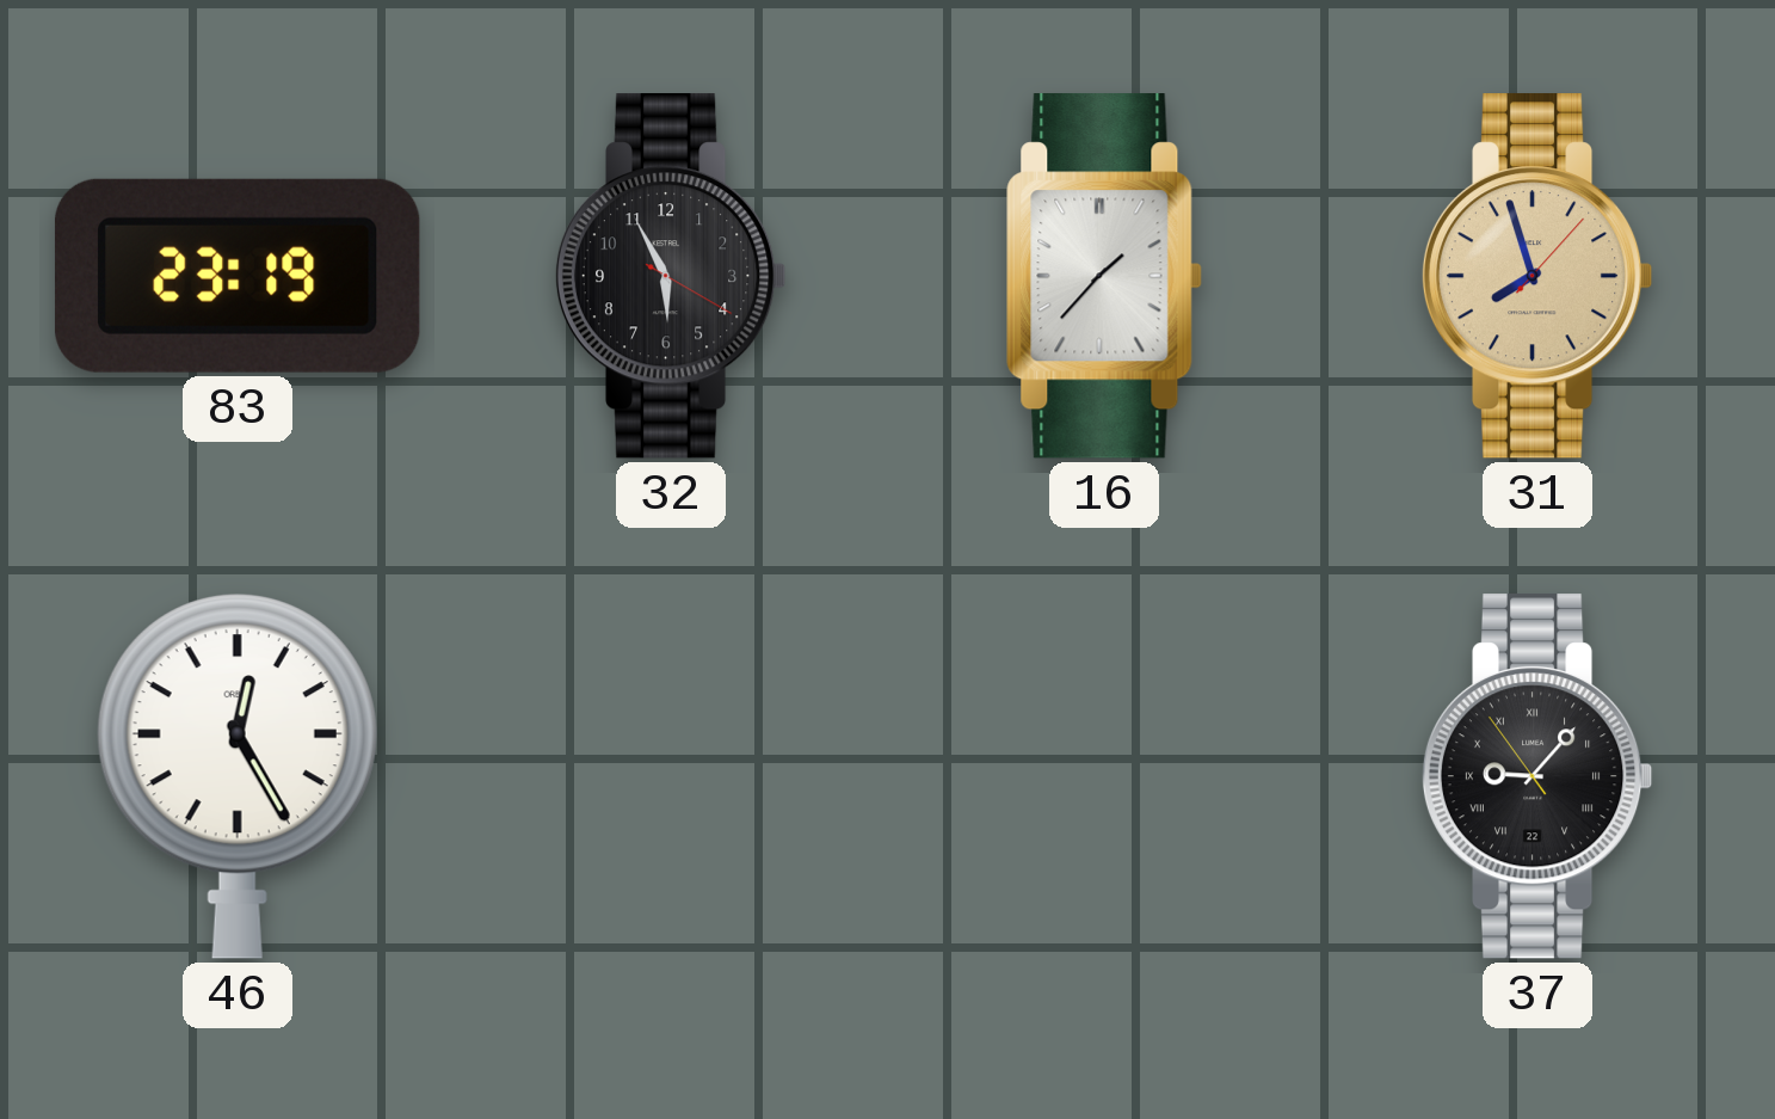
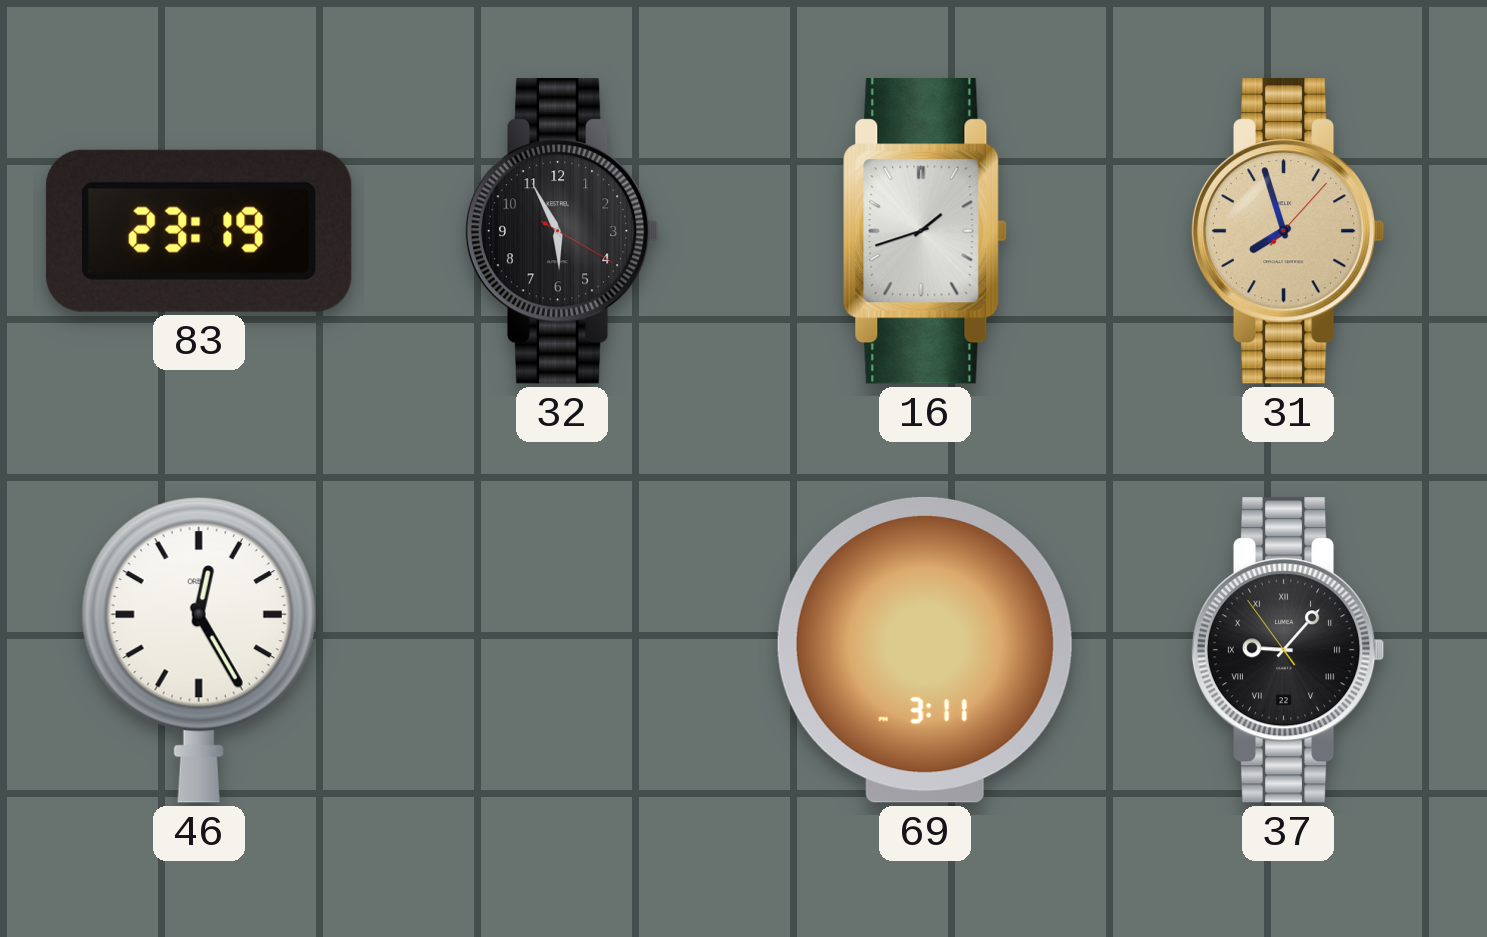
16: 1:37 -> 1:42 (925, 231)
69: none -> 3:11 (925, 650)
